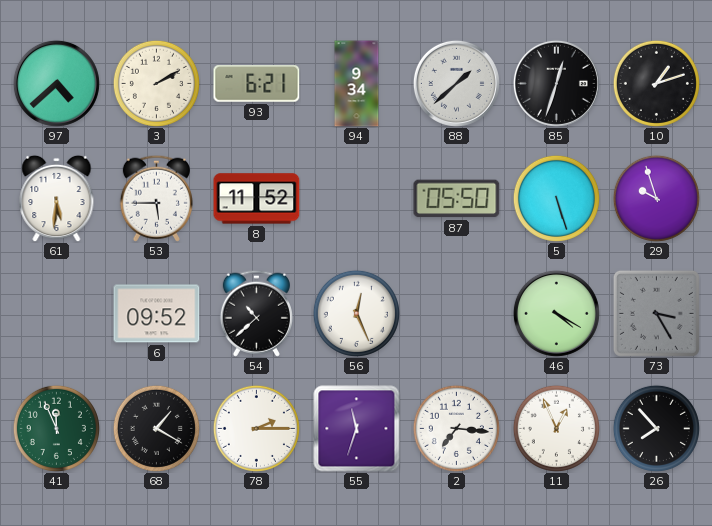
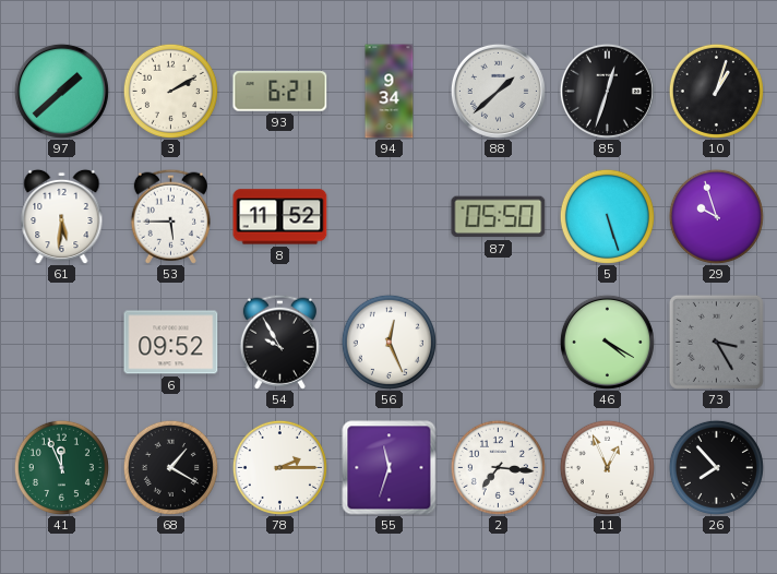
97: 4:38 -> 1:38 (61, 91)
10: 1:12 -> 1:03 (716, 91)
54: 10:38 -> 9:55 (279, 342)
